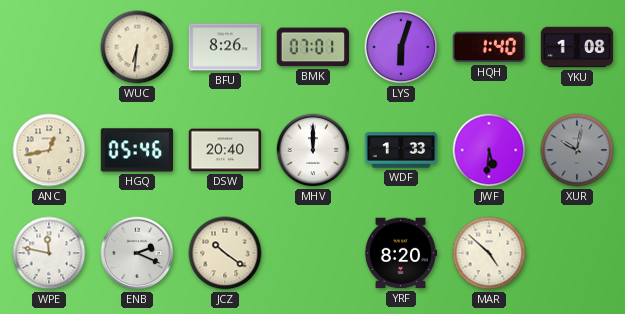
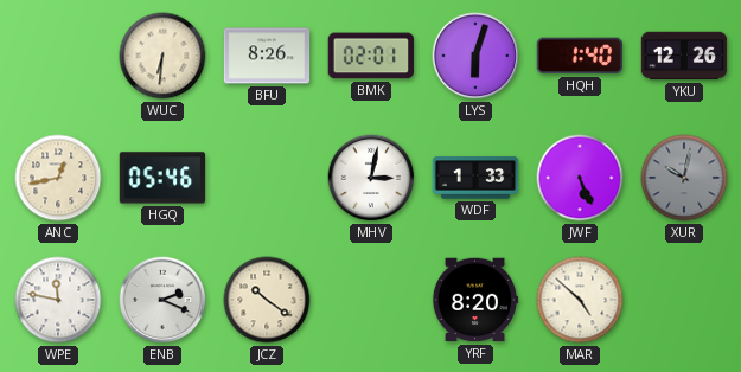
BMK: 07:01 -> 02:01 (370, 56)
YKU: 1:08 -> 12:26 (684, 56)
DSW: 20:40 -> none (225, 150)
MHV: 12:00 -> 3:02 (371, 178)
JWF: 5:31 -> 5:26 (580, 178)
